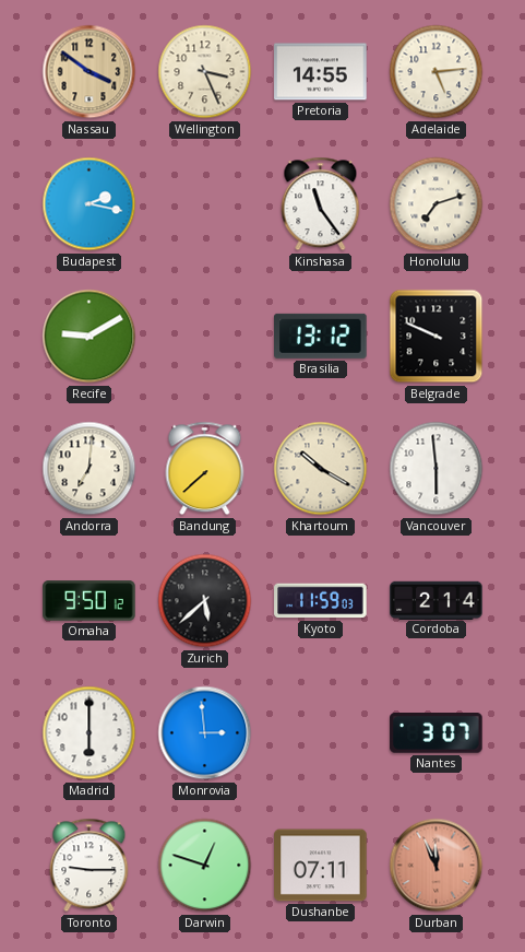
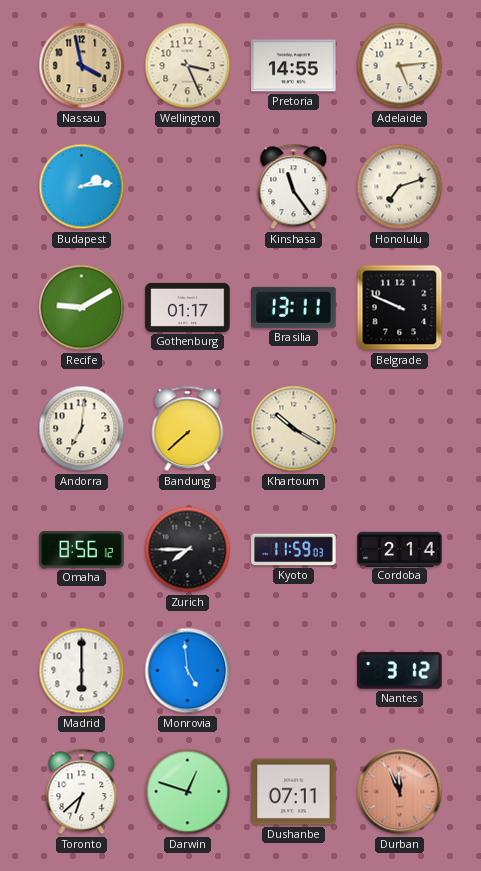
Nassau: 3:51 -> 3:58 (82, 66)
Budapest: 2:17 -> 2:14 (82, 187)
Gothenburg: none -> 01:17 (188, 307)
Brasilia: 13:12 -> 13:11 (294, 307)
Vancouver: 5:59 -> none (437, 469)
Omaha: 9:50 -> 8:56 (82, 550)
Zurich: 5:38 -> 7:45 (188, 550)
Monrovia: 2:59 -> 4:59 (188, 671)
Nantes: 3:07 -> 3:12 (400, 671)
Toronto: 9:15 -> 6:38 (82, 792)
